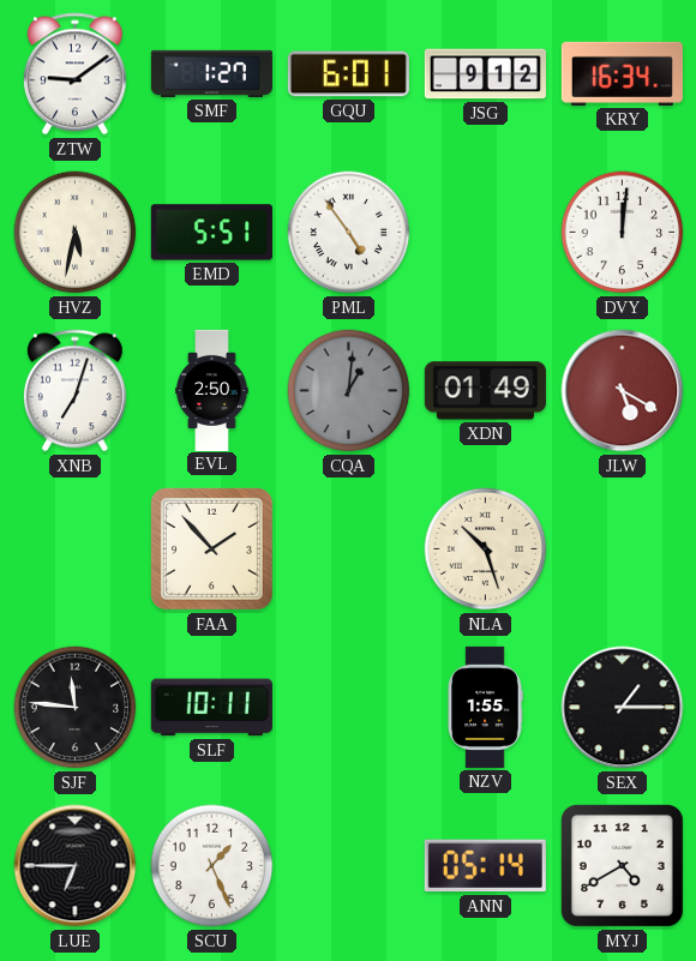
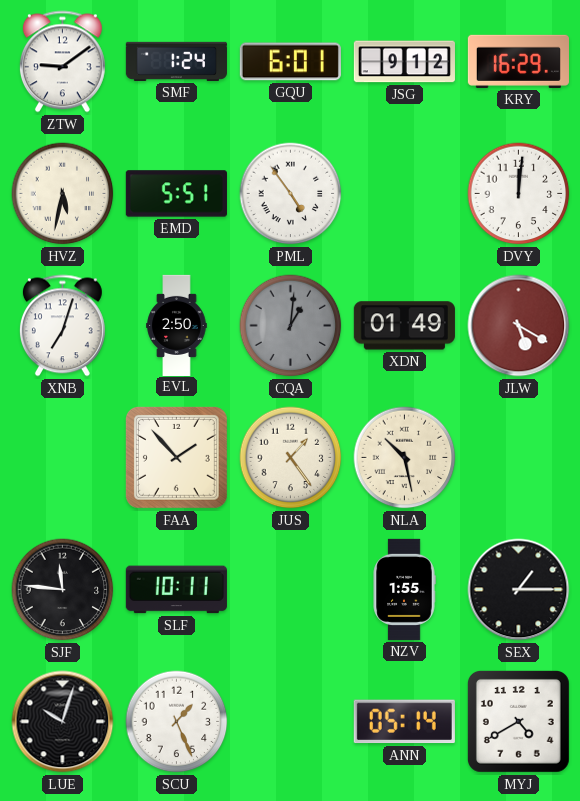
SMF: 1:27 -> 1:24 (176, 61)
KRY: 16:34 -> 16:29 (518, 61)
JUS: none -> 1:24 (291, 458)
NLA: 10:27 -> 10:28 (405, 458)
LUE: 6:45 -> 10:03 (63, 722)
